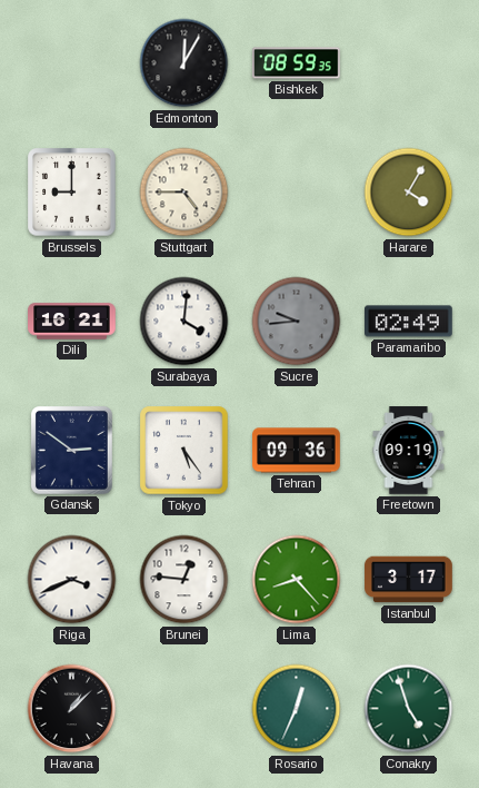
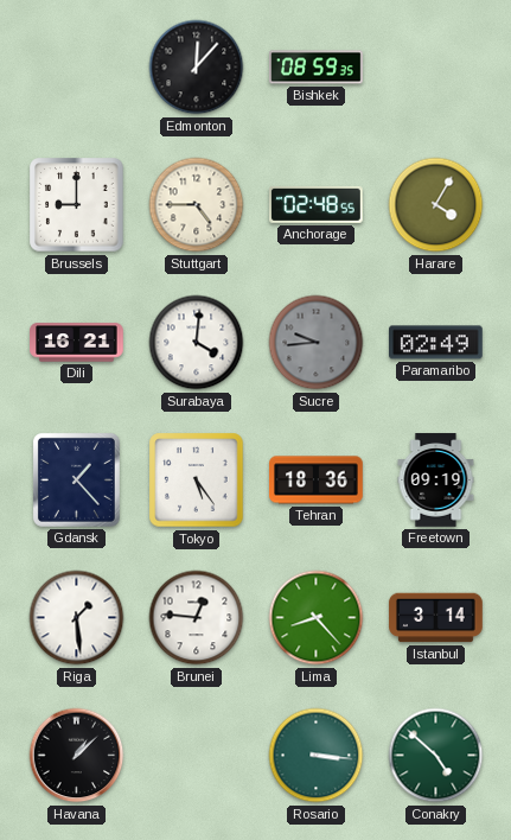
Edmonton: 12:05 -> 12:07 (197, 68)
Anchorage: none -> 02:48 (317, 204)
Gdansk: 2:51 -> 1:23 (76, 479)
Tehran: 09:36 -> 18:36 (317, 481)
Riga: 3:41 -> 1:29 (77, 618)
Istanbul: 3:17 -> 3:14 (436, 618)
Rosario: 12:34 -> 3:16 (317, 756)
Conakry: 4:57 -> 4:52 (436, 756)
